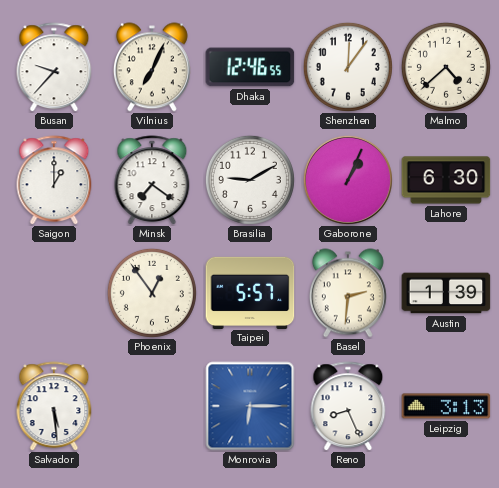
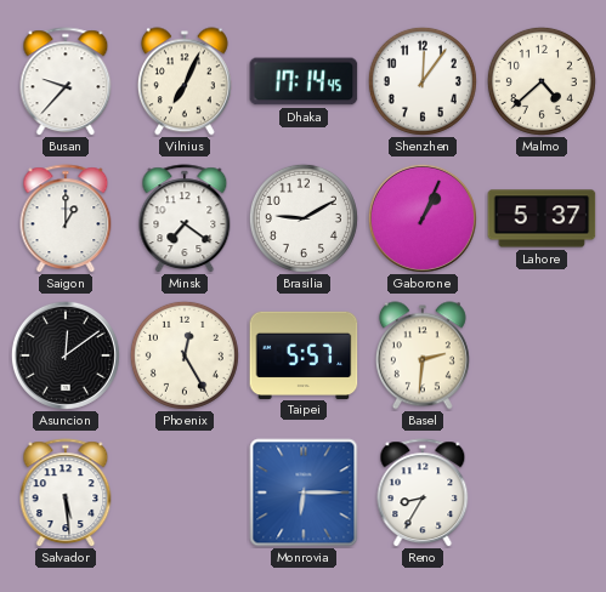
Dhaka: 12:46 -> 17:14 (304, 81)
Lahore: 6:30 -> 5:37 (542, 218)
Asuncion: none -> 12:09 (66, 355)
Phoenix: 12:54 -> 12:25 (185, 355)
Austin: 1:39 -> none (446, 293)
Reno: 8:26 -> 8:35 (423, 493)
Leipzig: 3:13 -> none (446, 406)
